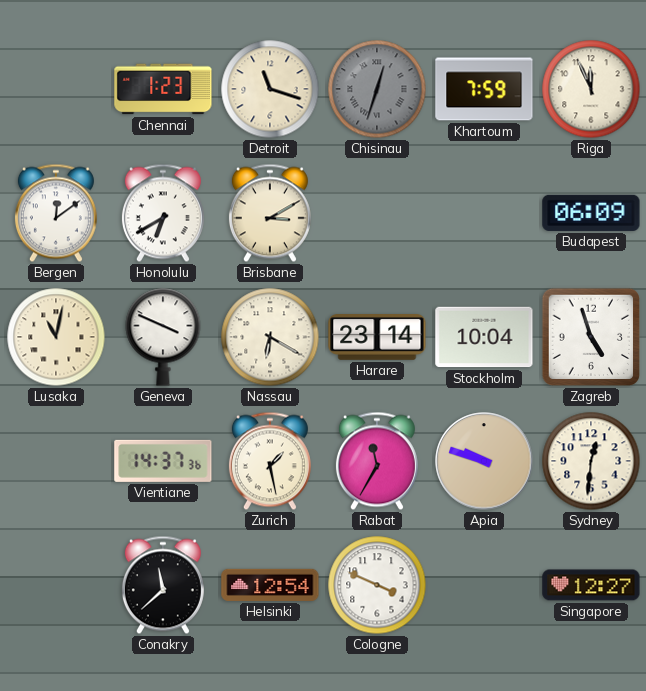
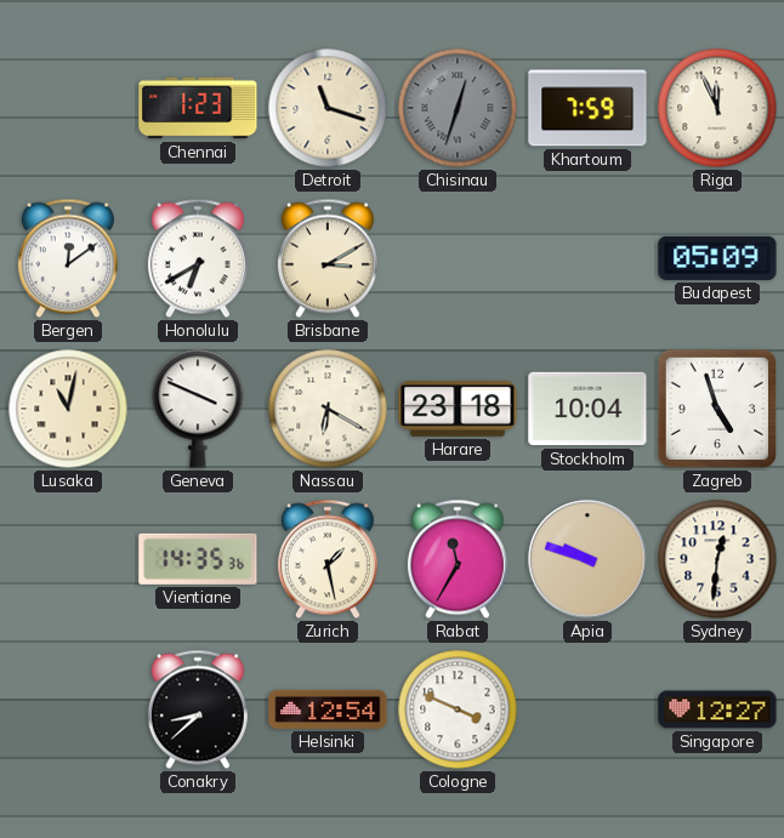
Budapest: 06:09 -> 05:09 (717, 258)
Harare: 23:14 -> 23:18 (458, 410)
Vientiane: 14:37 -> 14:35 (198, 559)
Conakry: 11:38 -> 8:38 (198, 709)
